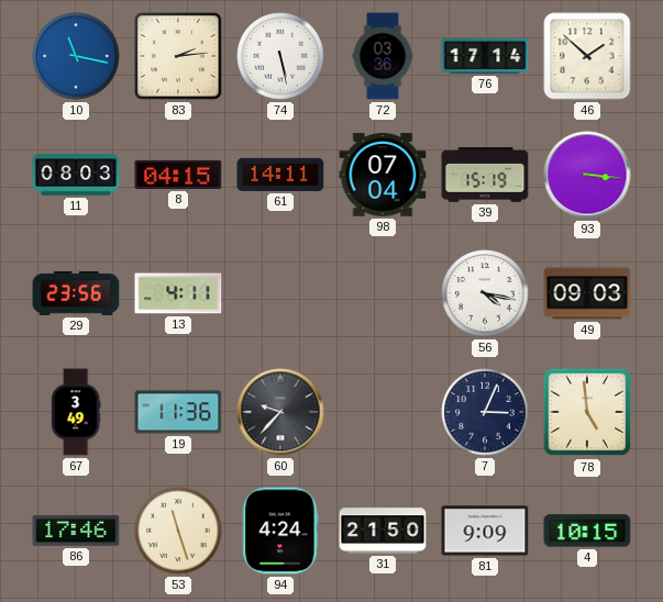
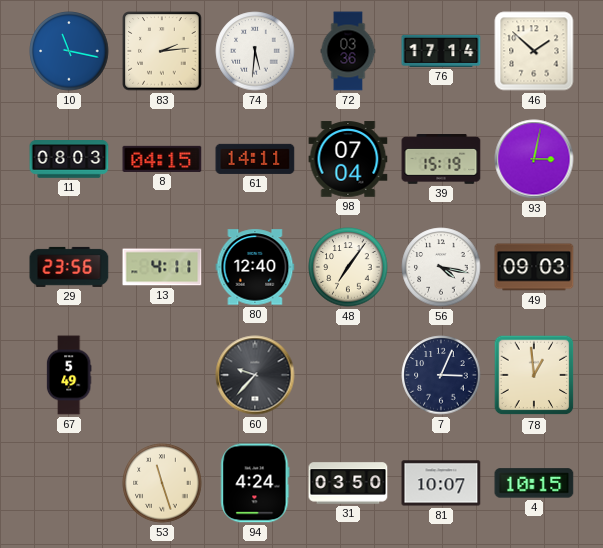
74: 5:28 -> 5:31 (255, 51)
93: 3:16 -> 3:02 (534, 159)
80: none -> 12:40 (255, 267)
48: none -> 7:06 (348, 267)
67: 3:49 -> 5:49 (69, 375)
19: 11:36 -> none (178, 412)
78: 4:59 -> 12:59 (534, 375)
86: 17:46 -> none (76, 531)
31: 21:50 -> 03:50 (348, 483)
81: 9:09 -> 10:07 (441, 483)
